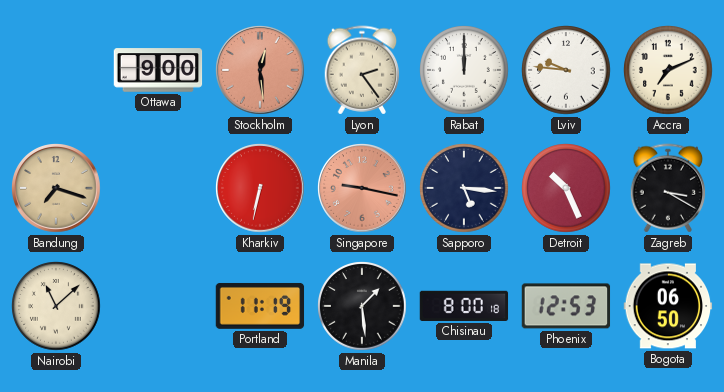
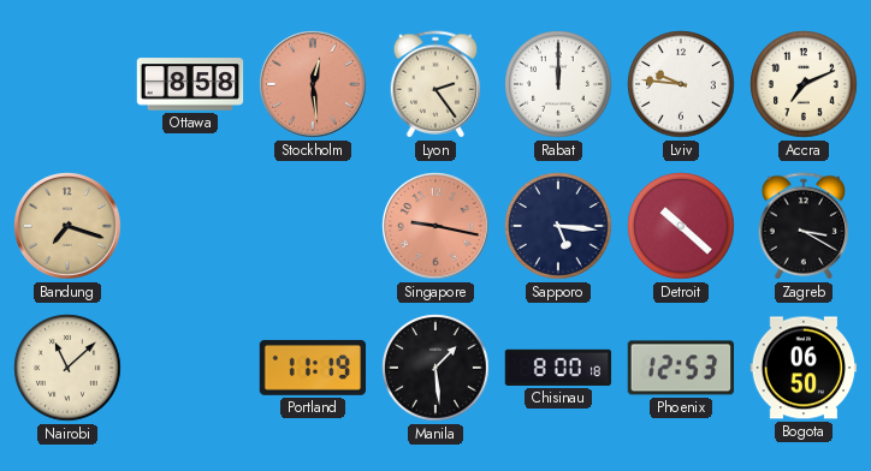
Ottawa: 9:00 -> 8:58 (190, 84)
Kharkiv: 6:32 -> none (260, 188)
Detroit: 10:26 -> 10:22 (681, 226)
